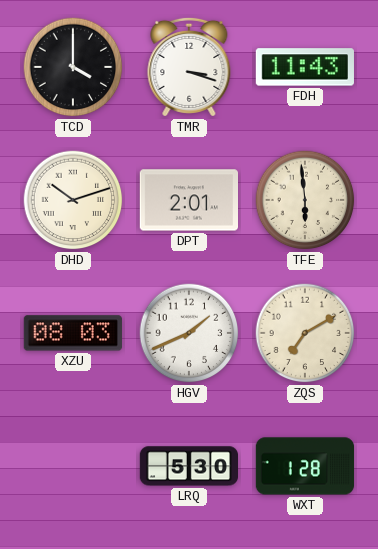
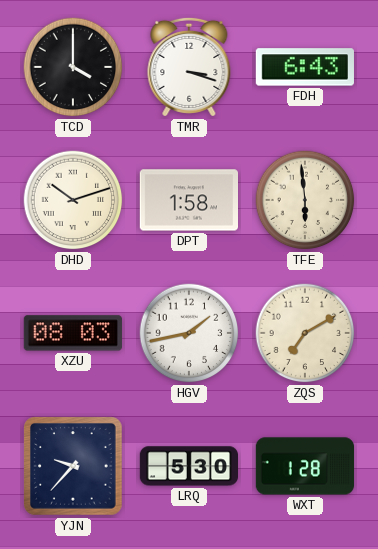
FDH: 11:43 -> 6:43 (305, 67)
DPT: 2:01 -> 1:58 (188, 200)
HGV: 1:41 -> 1:43 (189, 333)
YJN: none -> 9:37 (73, 466)
